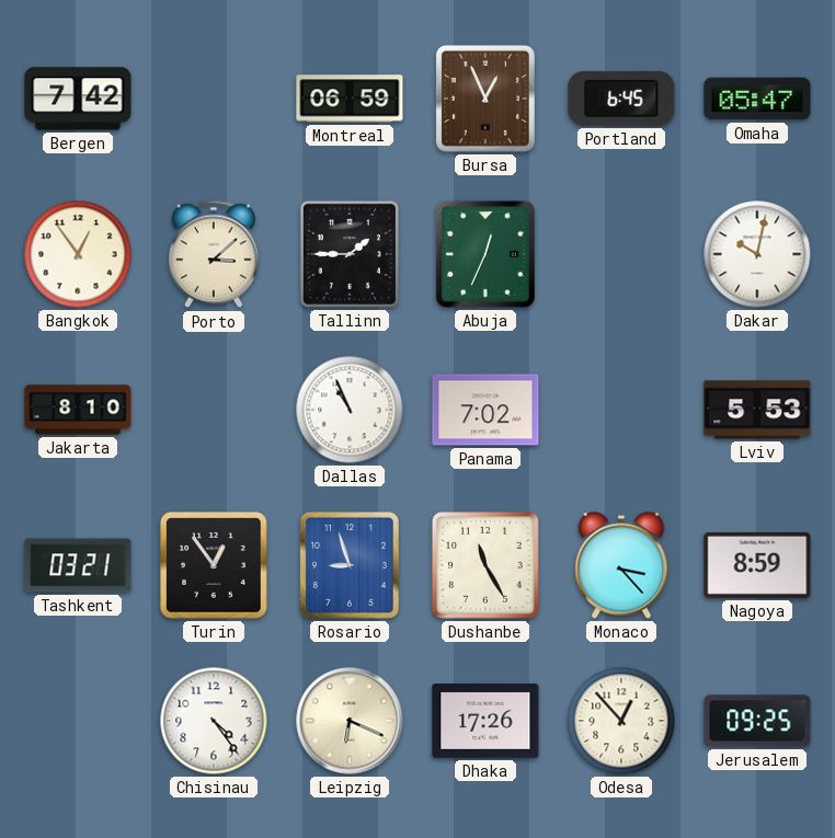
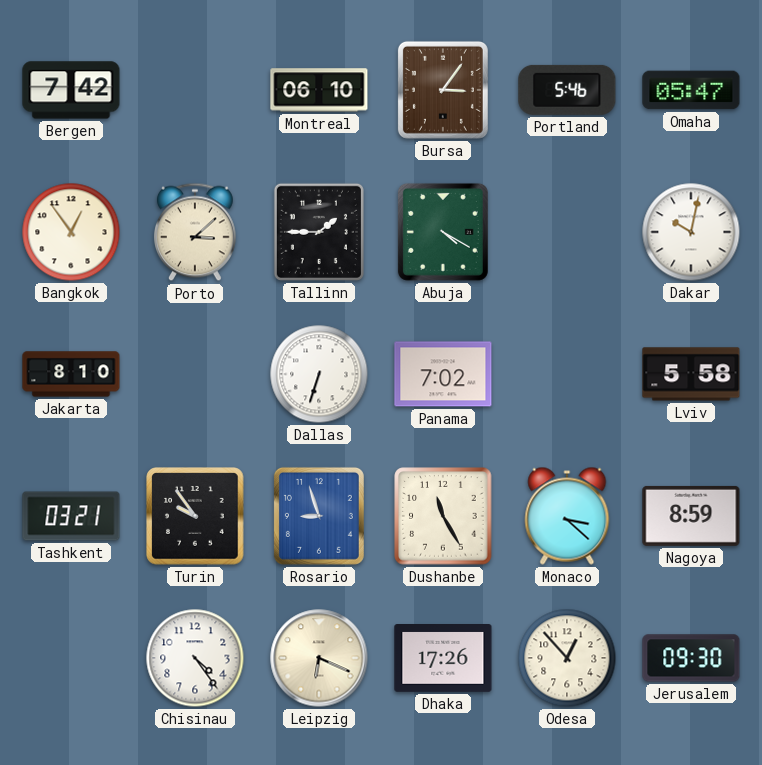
Montreal: 06:59 -> 06:10 (319, 90)
Bursa: 12:56 -> 3:06 (443, 90)
Portland: 6:45 -> 5:46 (567, 90)
Abuja: 12:34 -> 4:20 (443, 232)
Dallas: 10:56 -> 6:33 (319, 374)
Lviv: 5:53 -> 5:58 (691, 374)
Turin: 12:54 -> 9:54 (195, 516)
Monaco: 3:23 -> 3:22 (567, 516)
Jerusalem: 09:25 -> 09:30 (691, 658)
